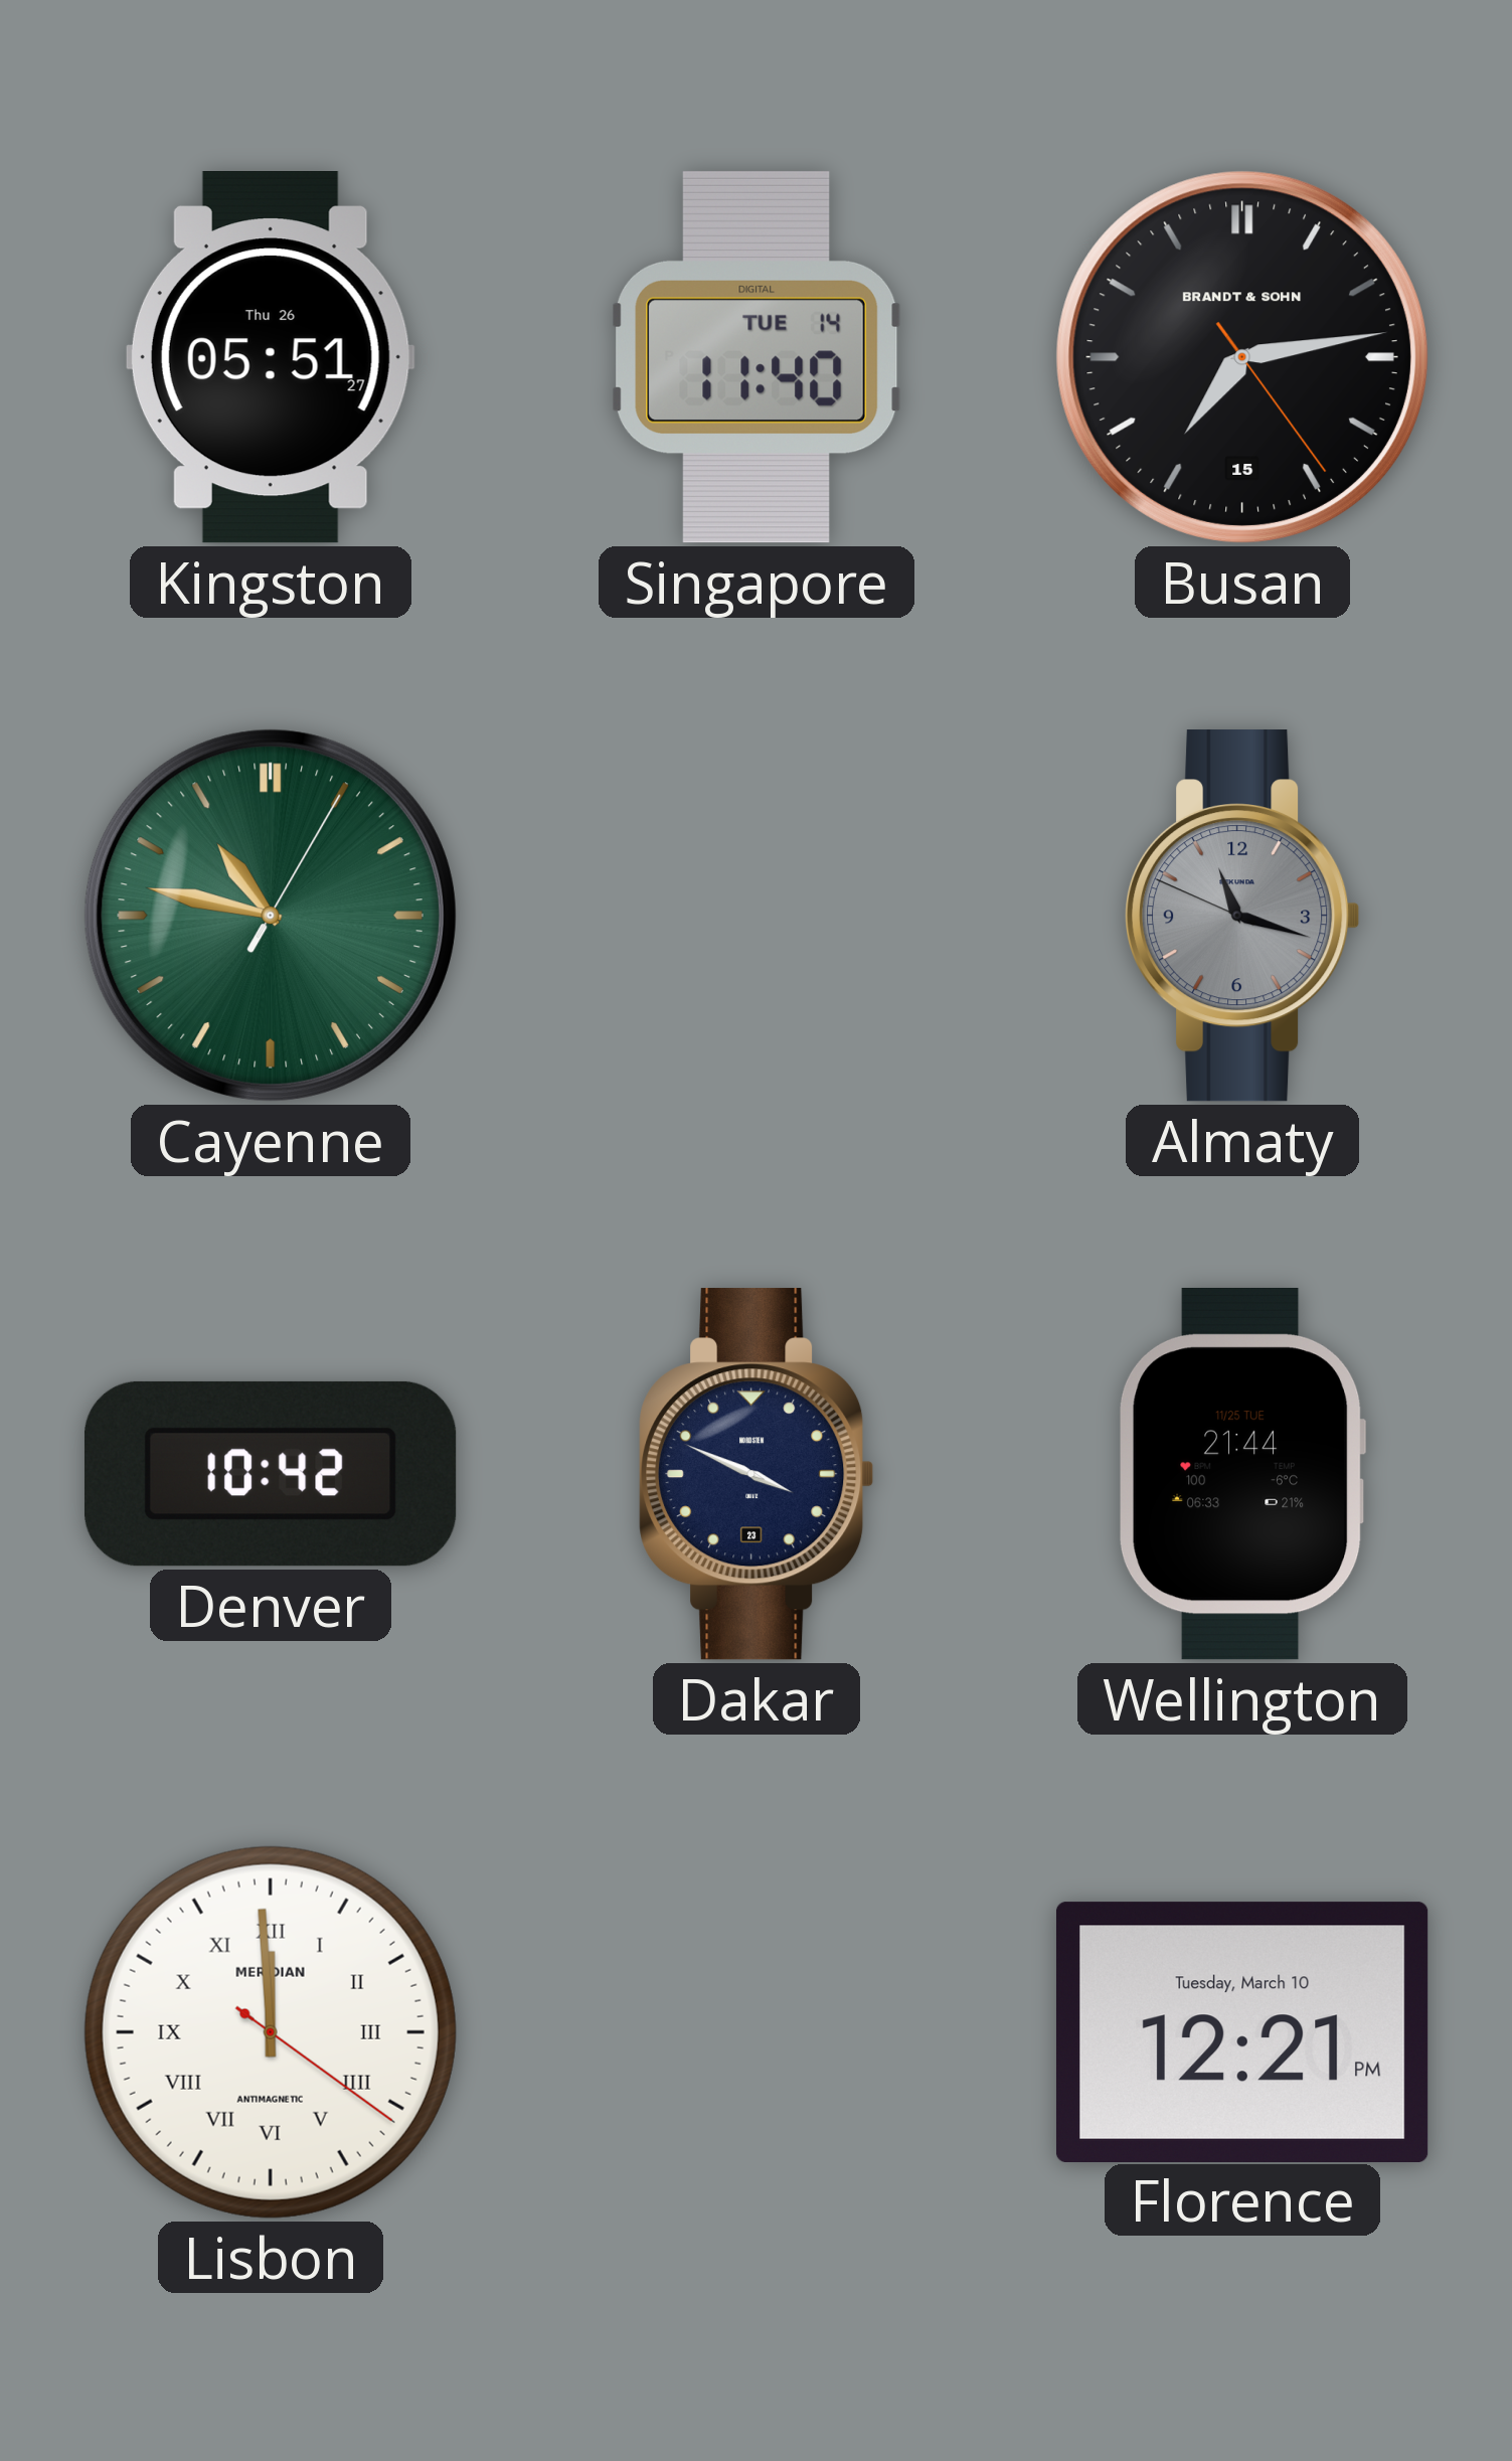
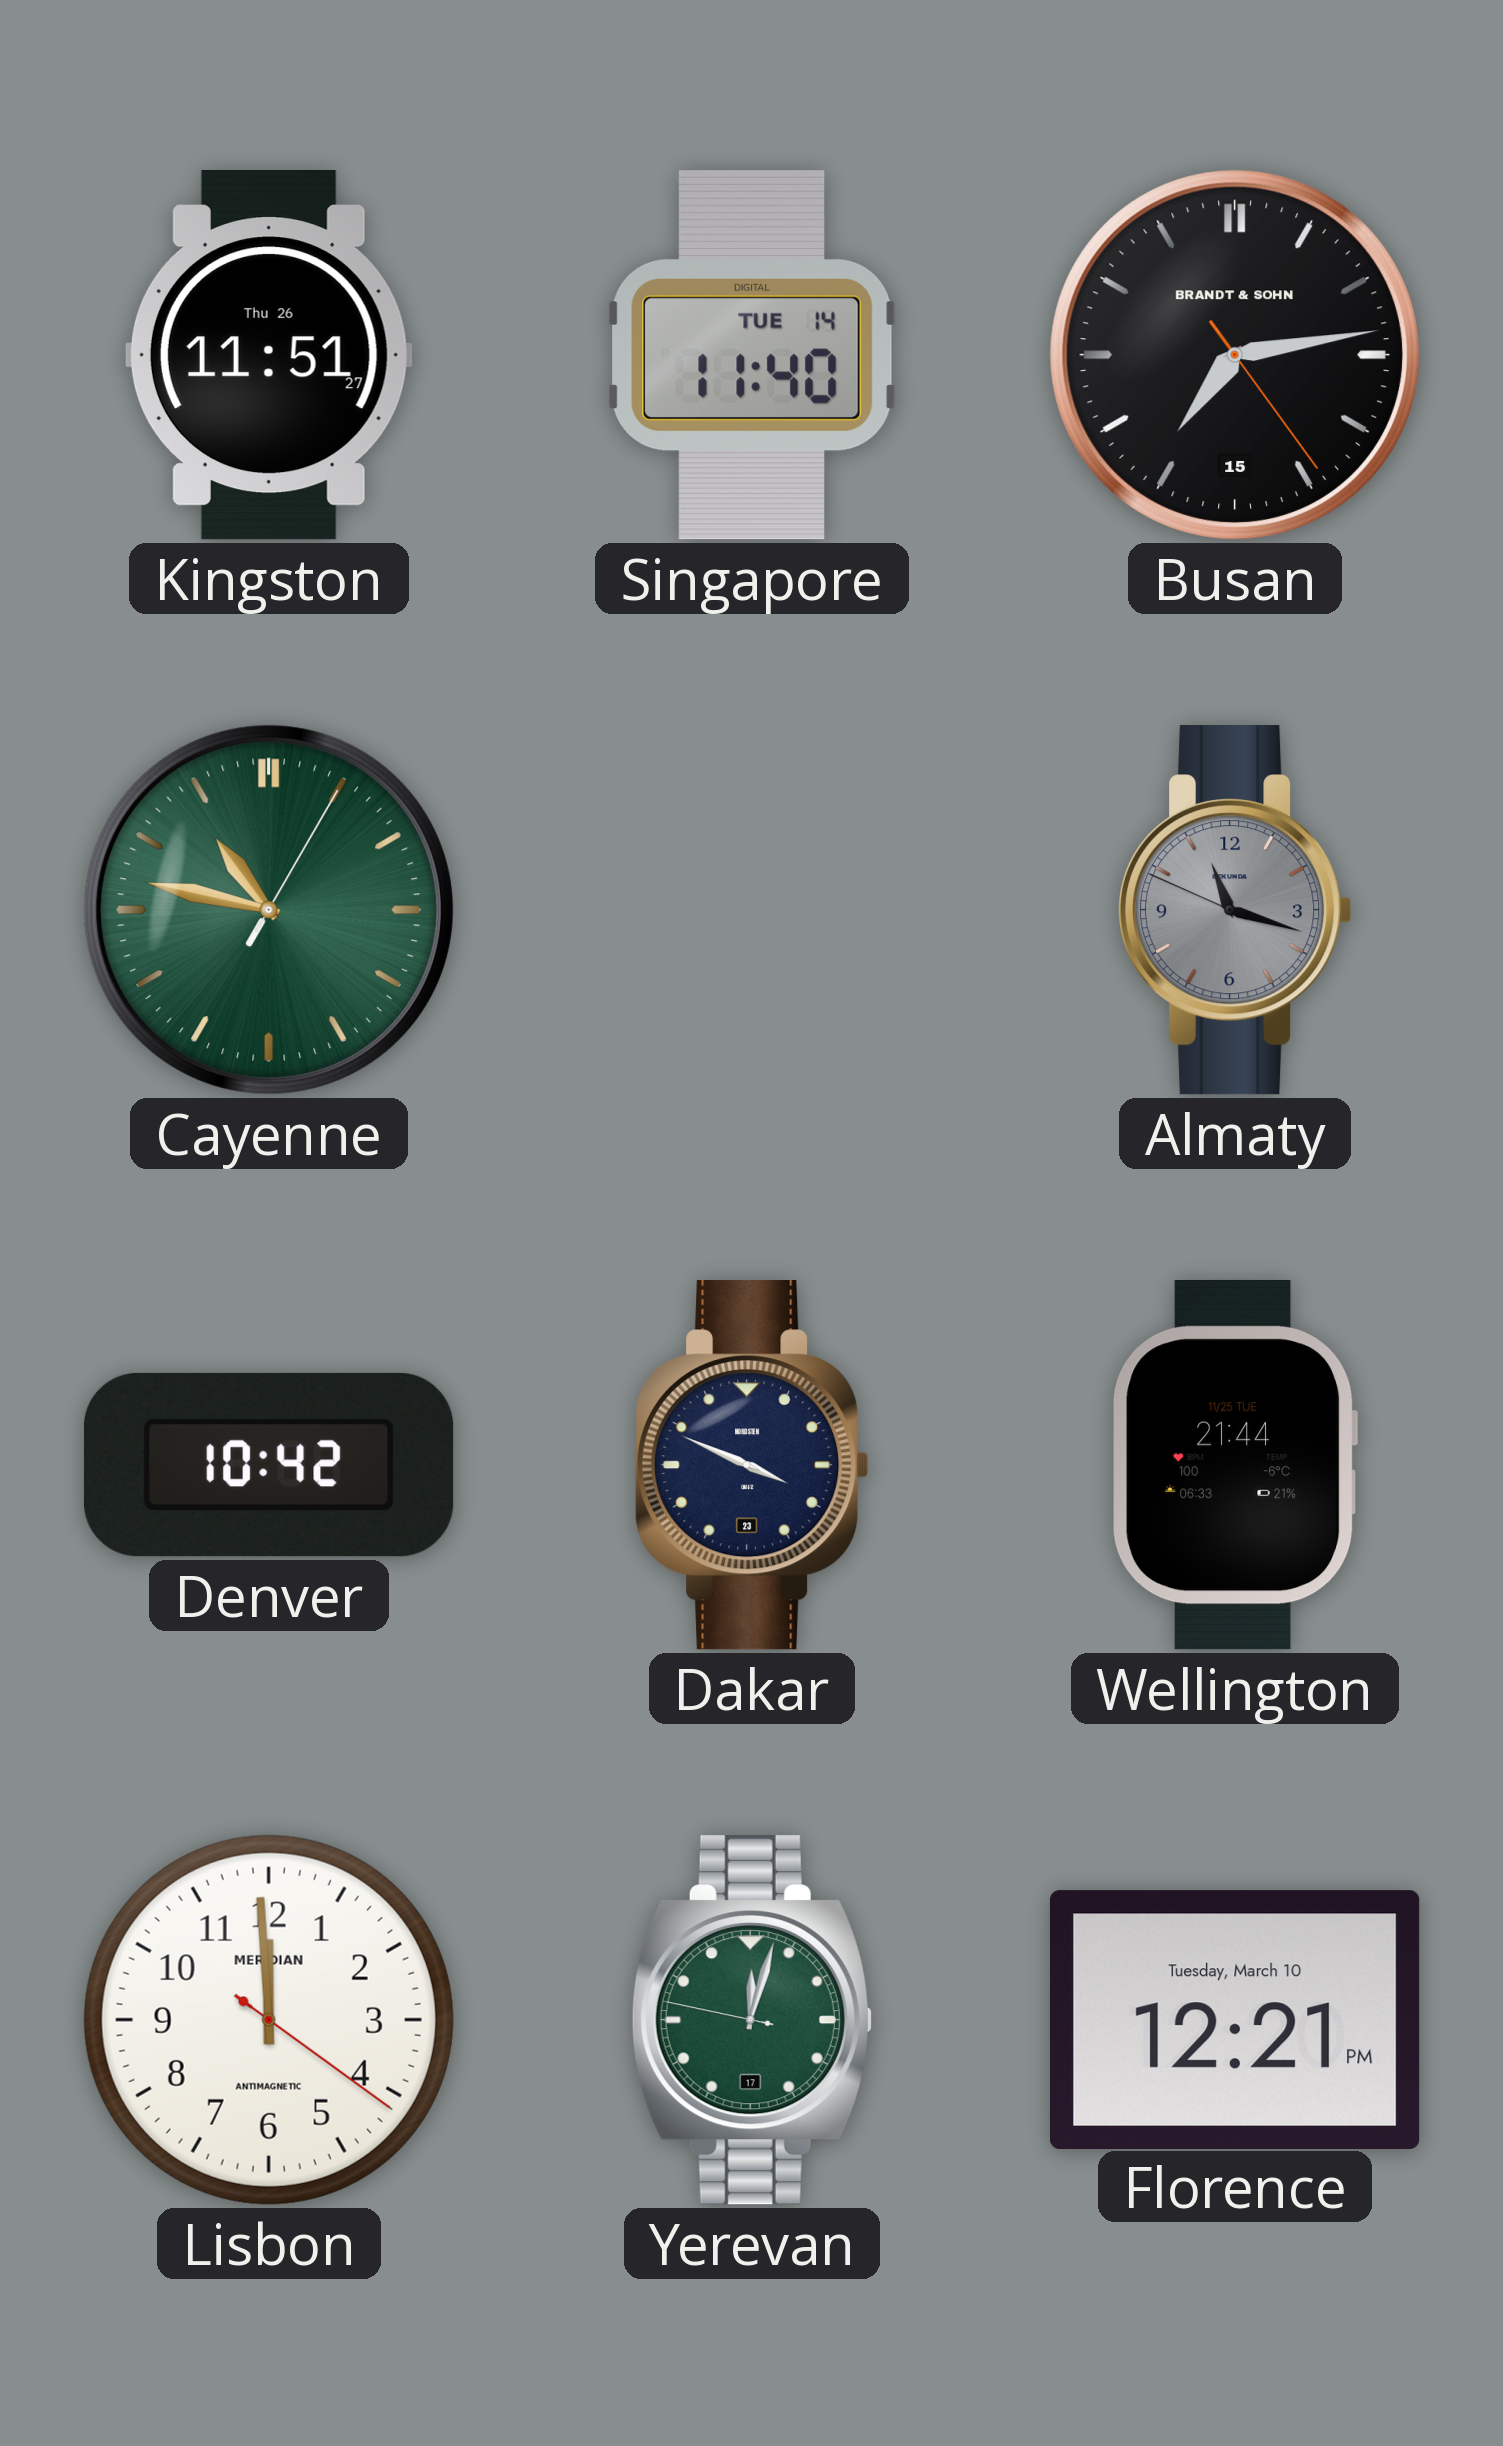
Kingston: 05:51 -> 11:51 (269, 356)
Lisbon numerals: Roman -> Arabic (269, 2020)
Yerevan: none -> 12:02 (752, 2020)
